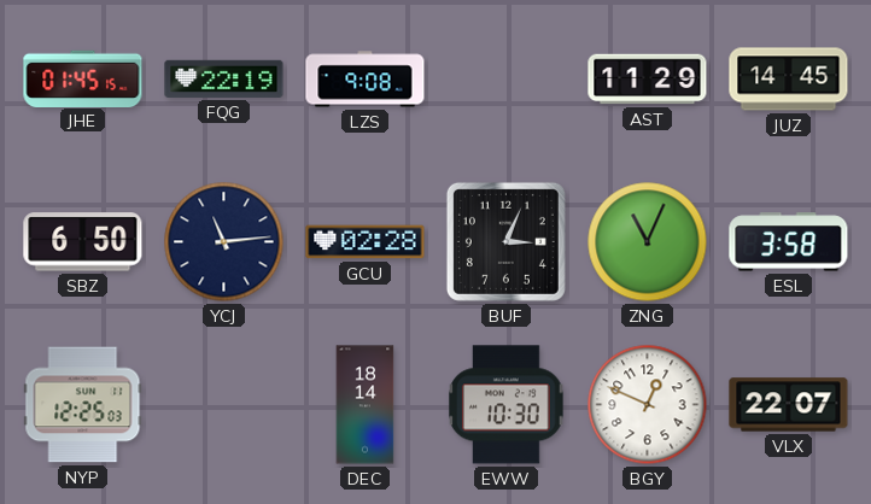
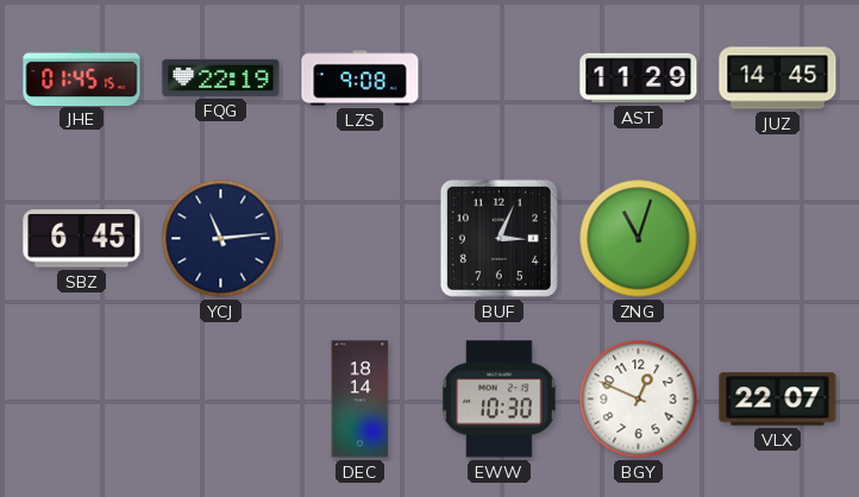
SBZ: 6:50 -> 6:45 (82, 239)
GCU: 02:28 -> none (366, 242)
ZNG: 11:04 -> 11:03 (639, 239)
ESL: 3:58 -> none (789, 242)
NYP: 12:25 -> none (83, 405)
